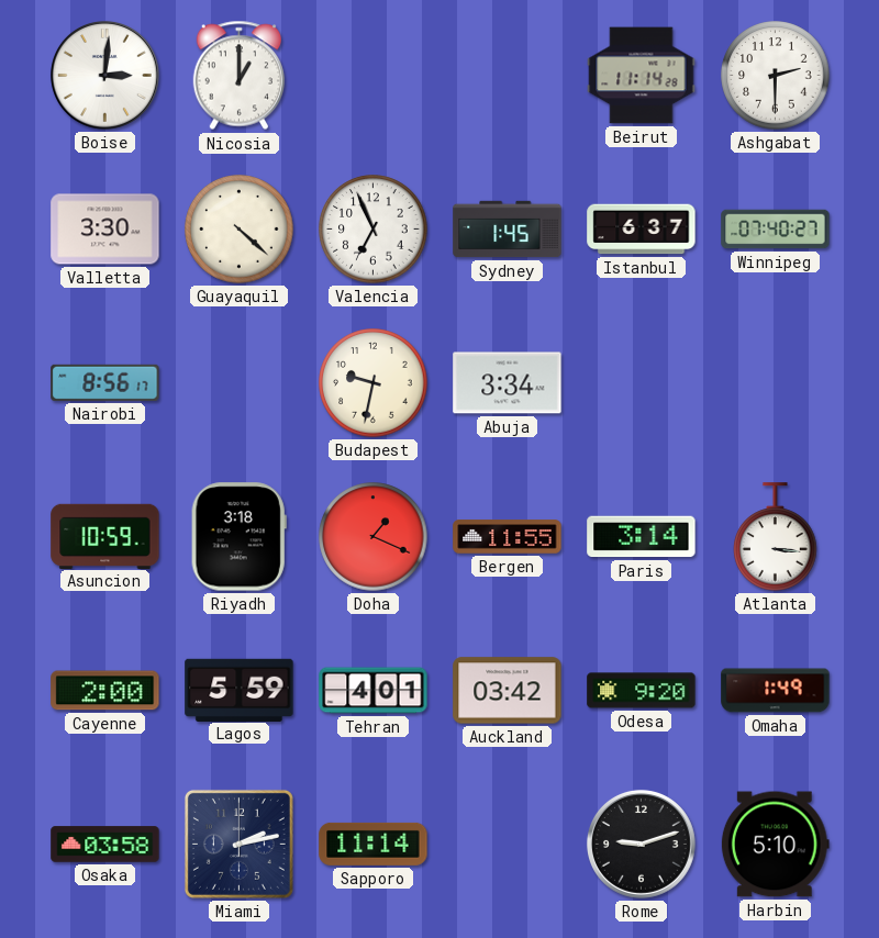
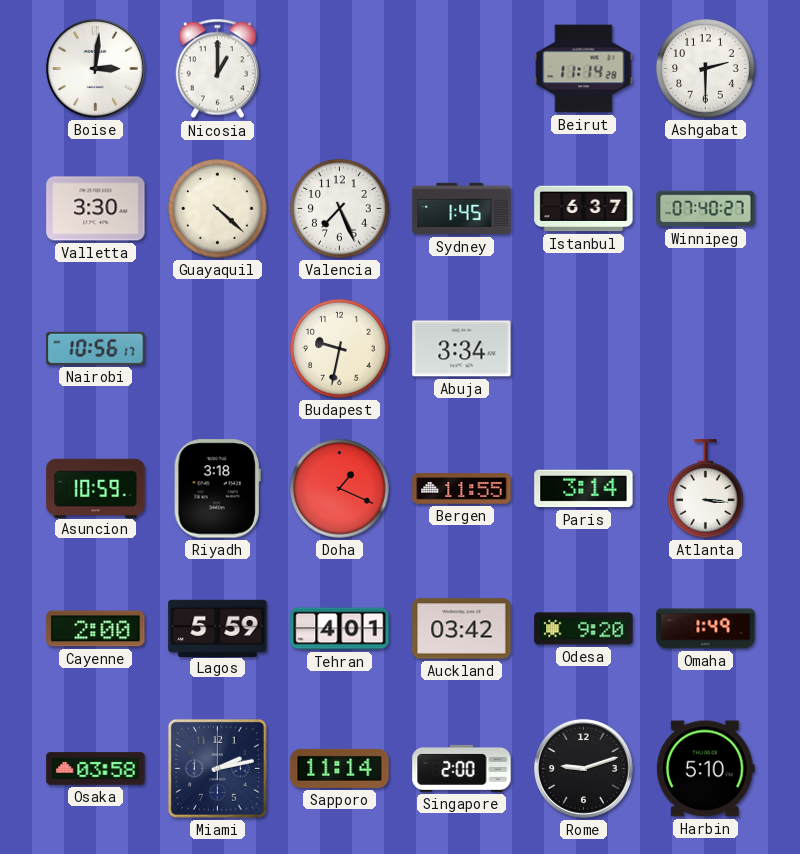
Valencia: 6:56 -> 7:26 (340, 209)
Nairobi: 8:56 -> 10:56 (96, 348)
Singapore: none -> 2:00 (462, 768)
